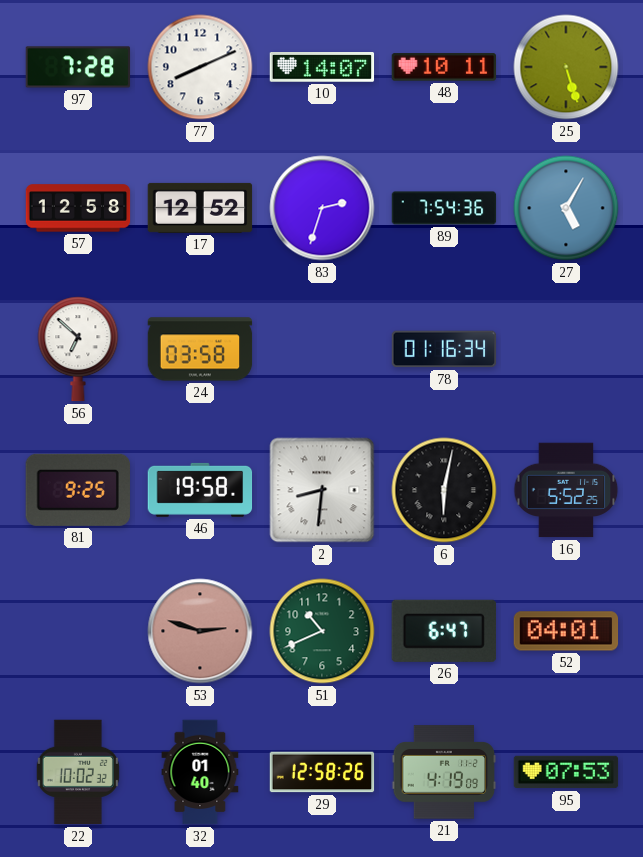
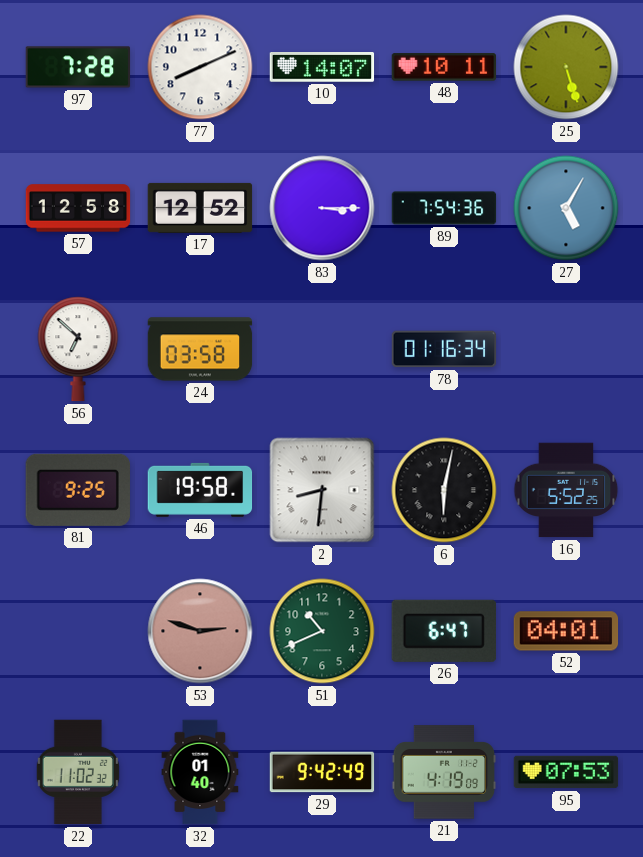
83: 2:33 -> 3:15 (322, 208)
22: 10:02 -> 11:02 (78, 772)
29: 12:58 -> 9:42 (322, 772)
